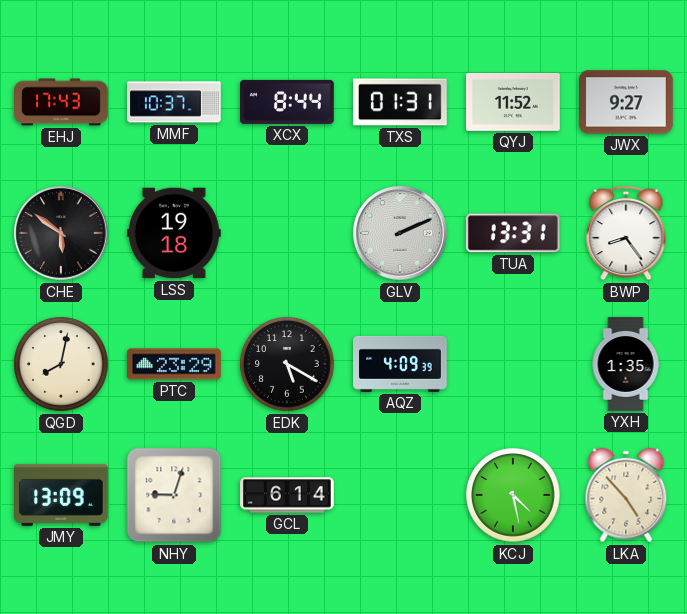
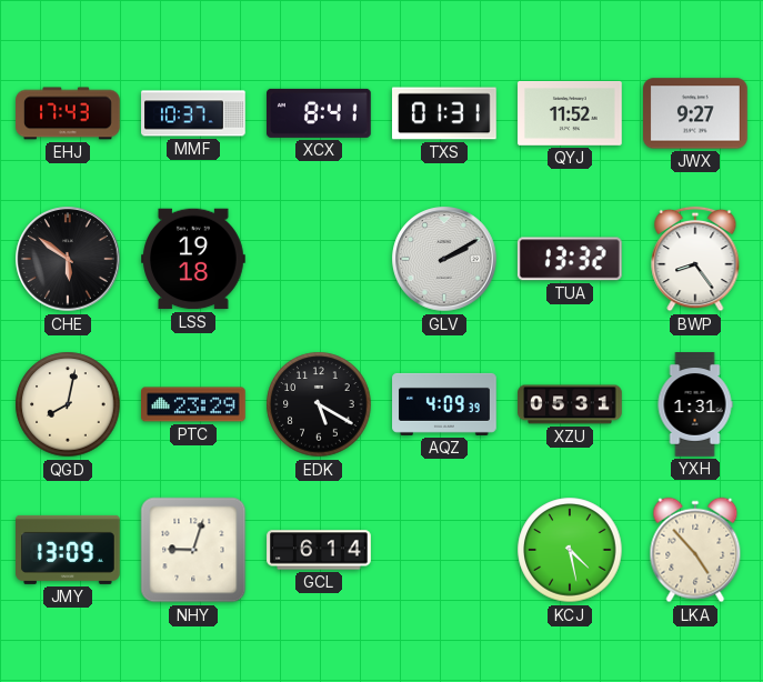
XCX: 8:44 -> 8:41 (320, 113)
GLV: 2:11 -> 2:10 (444, 259)
TUA: 13:31 -> 13:32 (570, 259)
XZU: none -> 05:31 (570, 404)
YXH: 1:35 -> 1:31 (695, 404)
